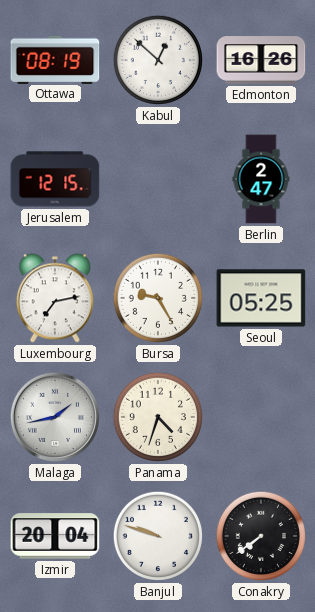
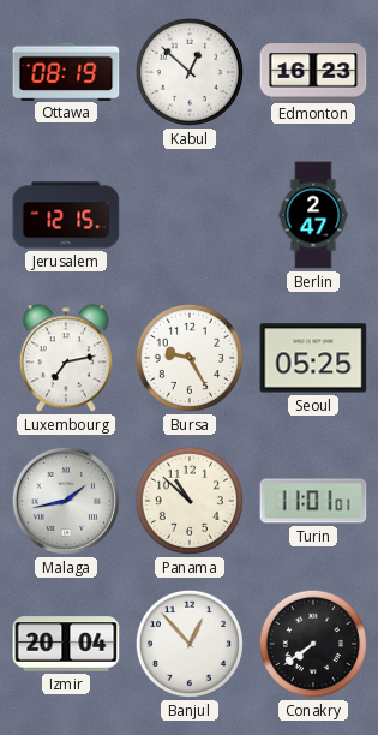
Edmonton: 16:26 -> 16:23 (313, 72)
Panama: 4:33 -> 10:52 (190, 501)
Turin: none -> 11:01 (313, 501)
Banjul: 9:48 -> 12:53 (190, 644)
